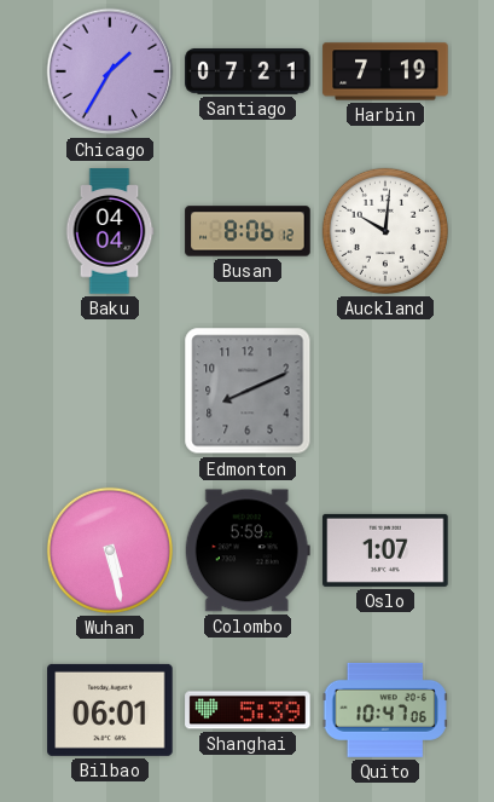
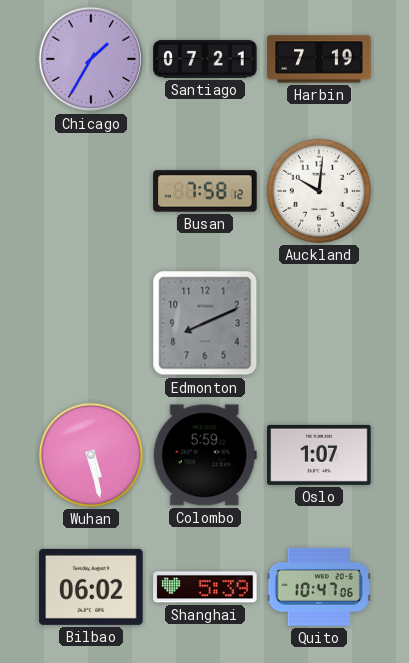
Baku: 04:04 -> none (110, 231)
Busan: 8:06 -> 7:58 (205, 191)
Bilbao: 06:01 -> 06:02 (91, 587)
